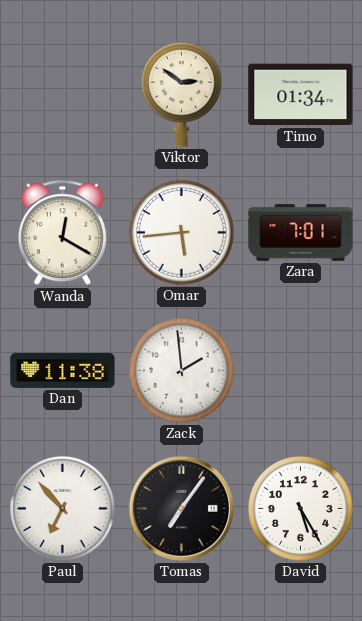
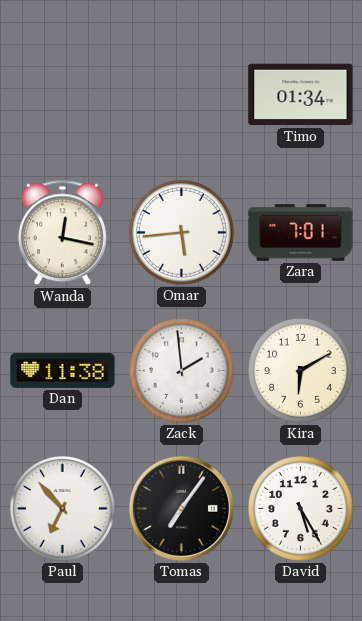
Viktor: 2:51 -> none (181, 94)
Wanda: 12:20 -> 12:17 (62, 233)
Kira: none -> 6:10 (300, 370)
